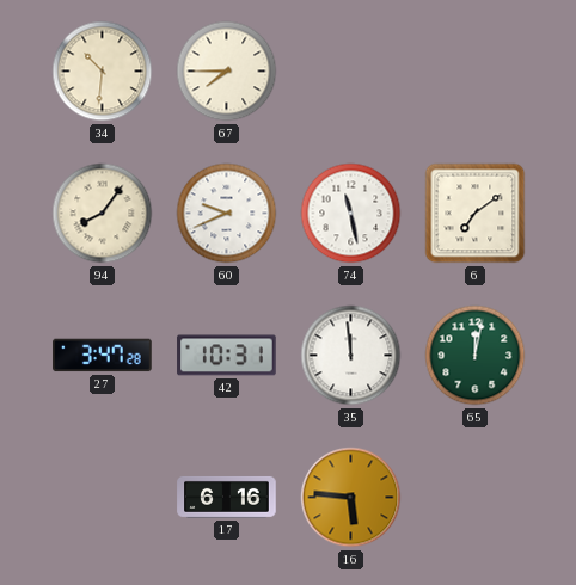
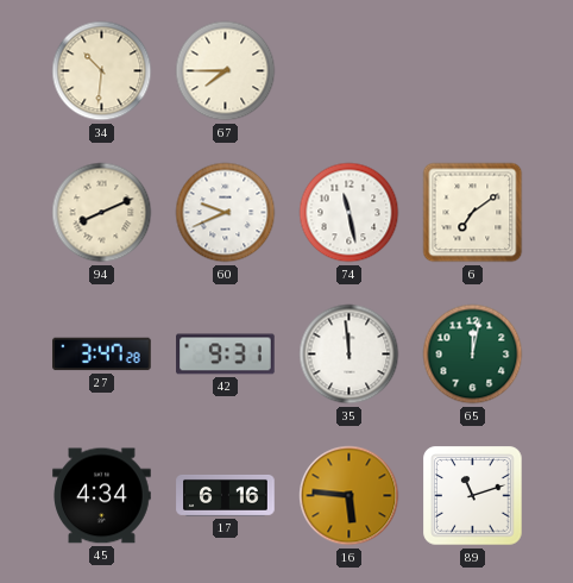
94: 8:06 -> 8:11 (102, 213)
42: 10:31 -> 9:31 (226, 355)
45: none -> 4:34 (102, 496)
89: none -> 11:12 (473, 496)
